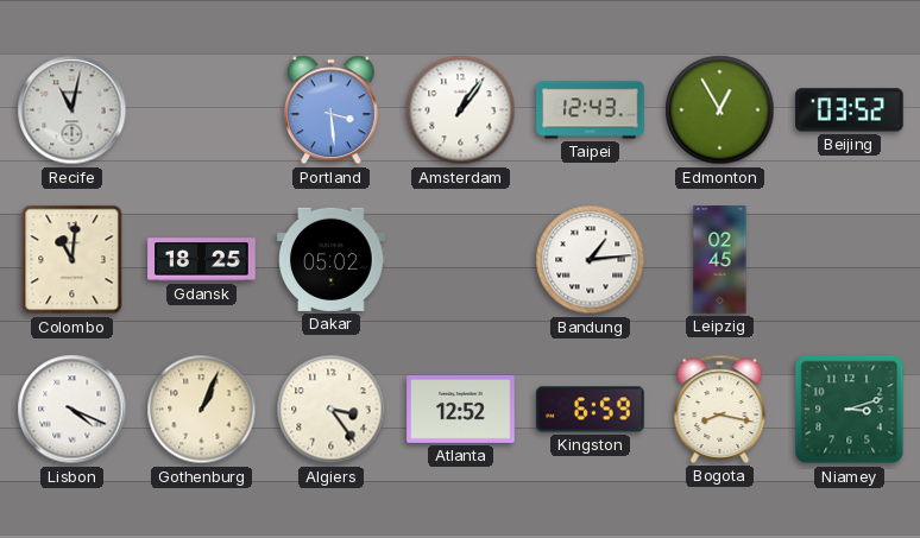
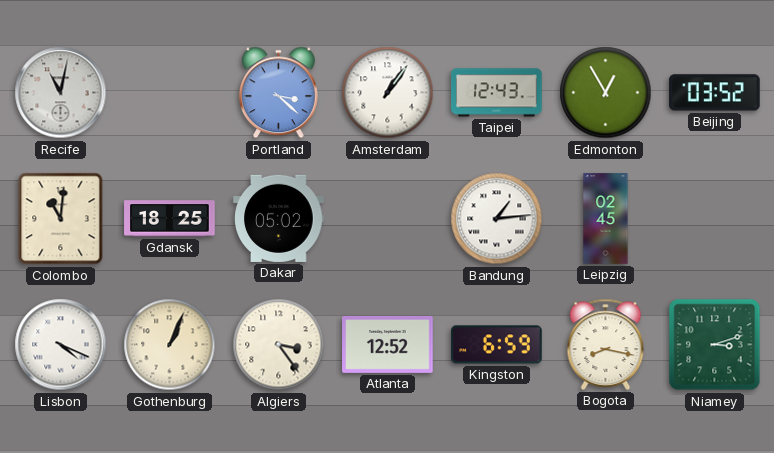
Portland: 3:29 -> 3:22 (278, 93)
